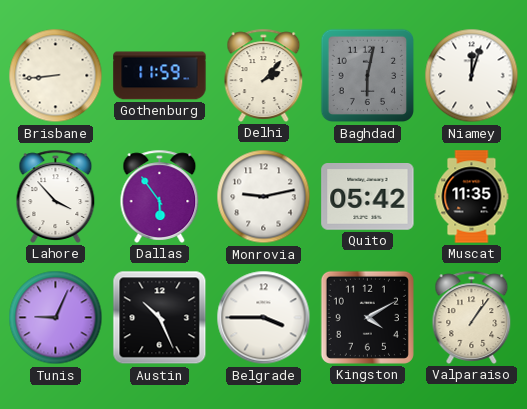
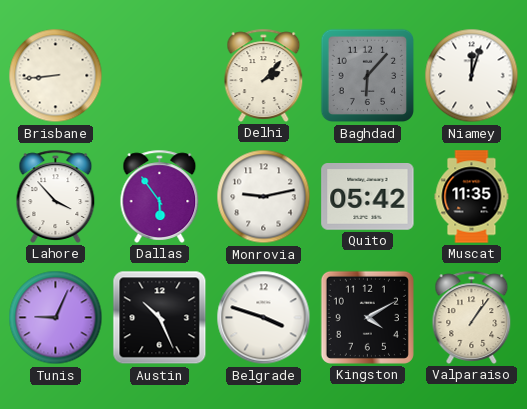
Gothenburg: 11:59 -> none (160, 76)
Baghdad: 6:02 -> 6:07 (368, 76)
Belgrade: 3:45 -> 3:48 (264, 318)
